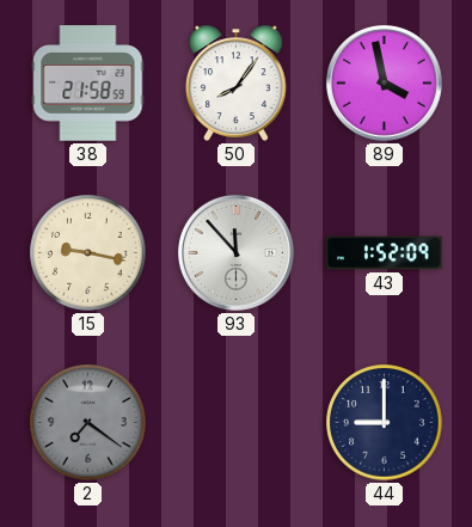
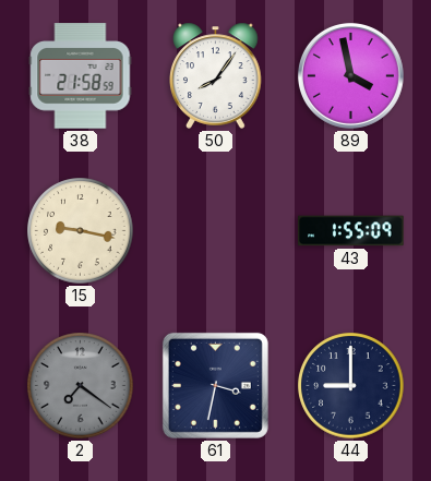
93: 11:53 -> none (235, 252)
43: 1:52 -> 1:55 (351, 231)
61: none -> 3:32 (215, 385)
